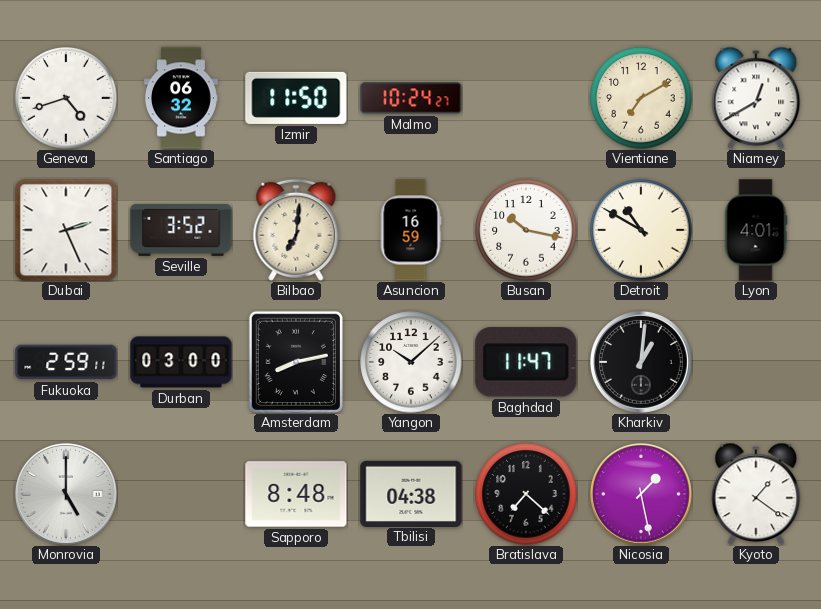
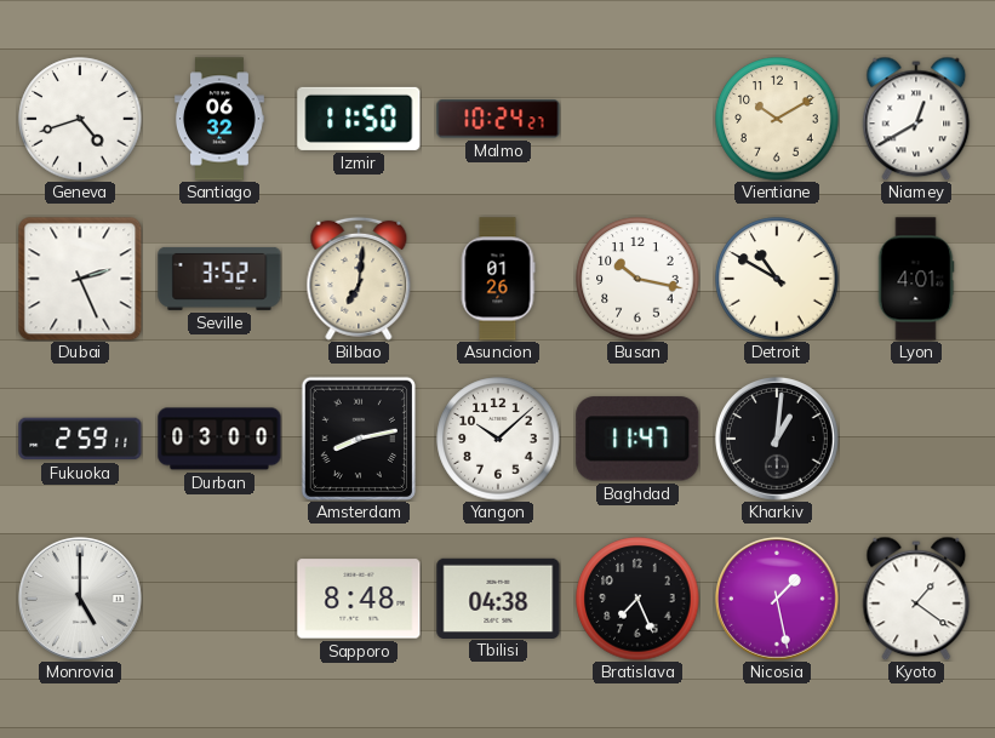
Vientiane: 7:10 -> 10:10 (777, 119)
Asuncion: 16:59 -> 01:26 (498, 279)
Bratislava: 7:22 -> 7:26 (637, 599)
